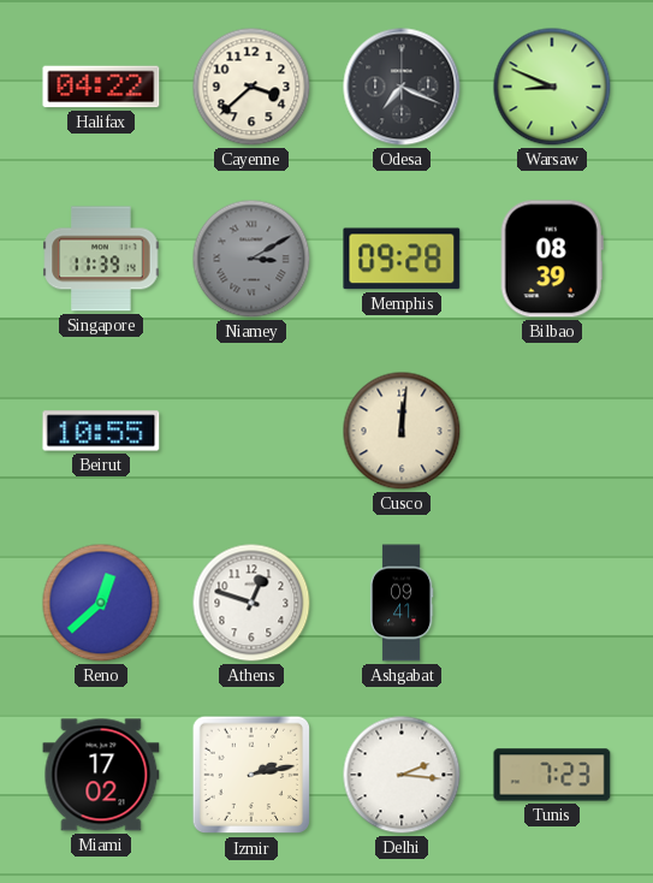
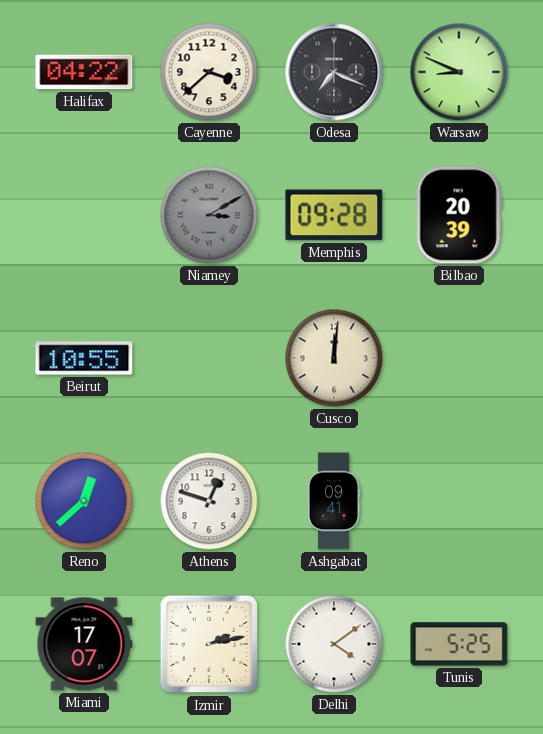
Singapore: 11:39 -> none (101, 259)
Bilbao: 08:39 -> 20:39 (459, 215)
Miami: 17:02 -> 17:07 (84, 644)
Delhi: 2:16 -> 4:09 (334, 644)
Tunis: 7:23 -> 5:25 (459, 644)
